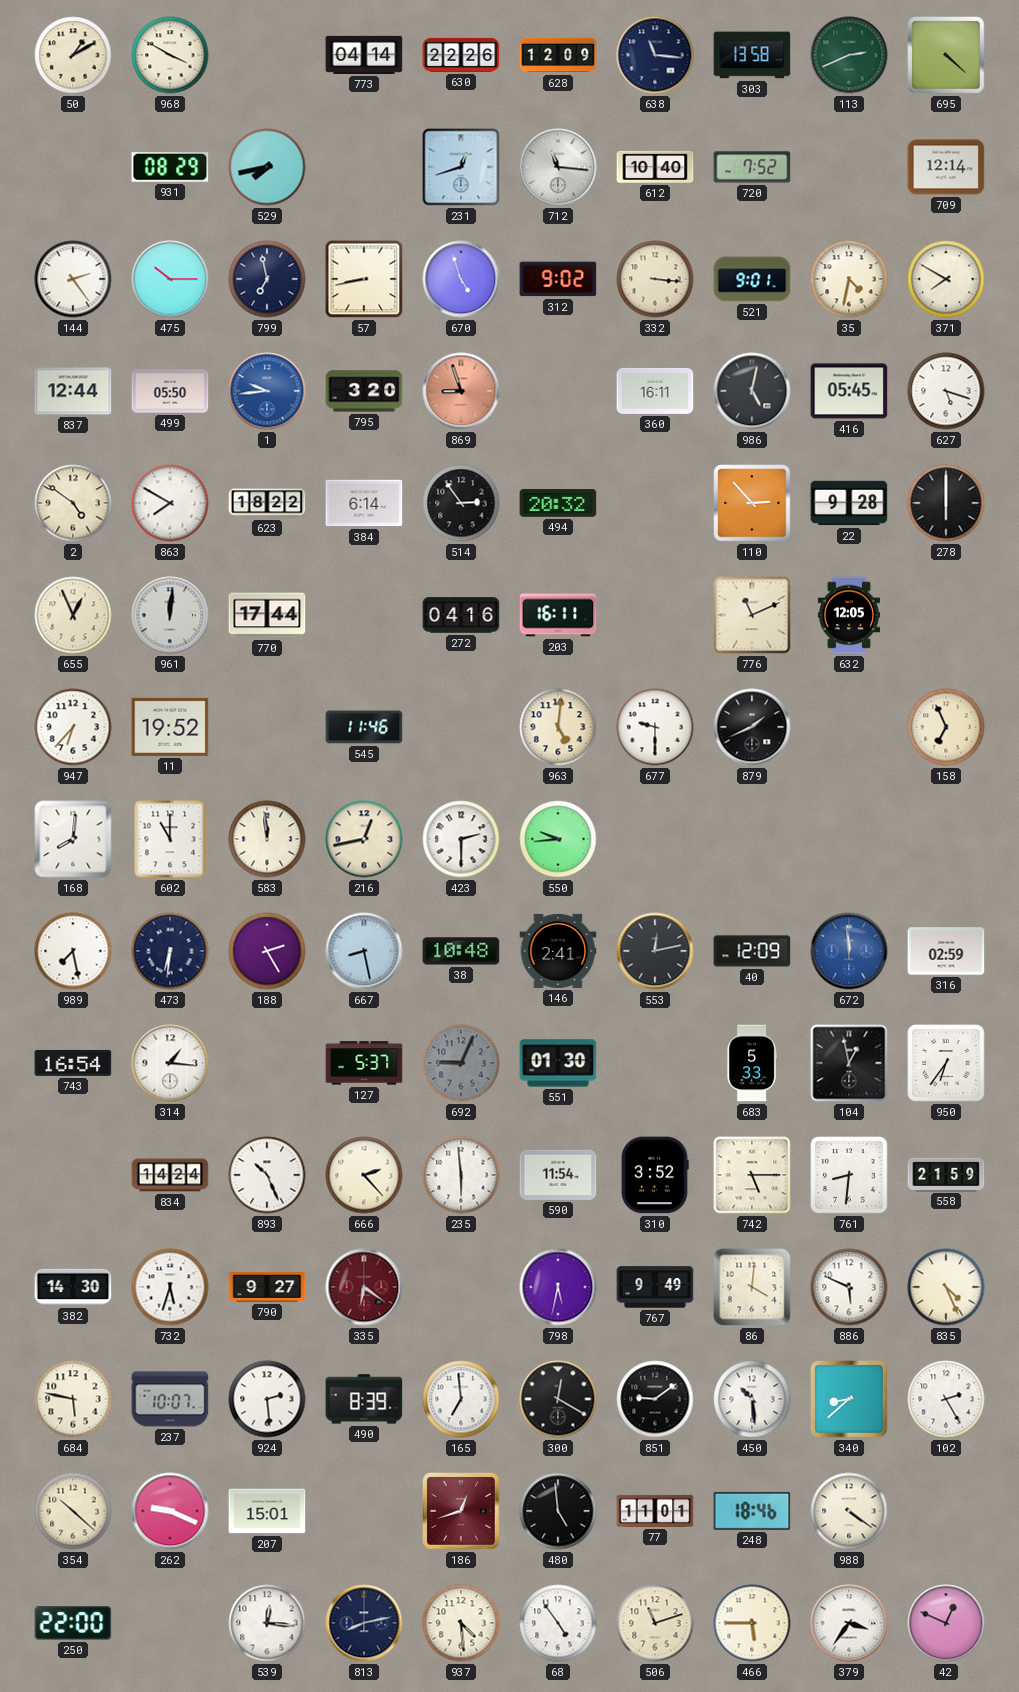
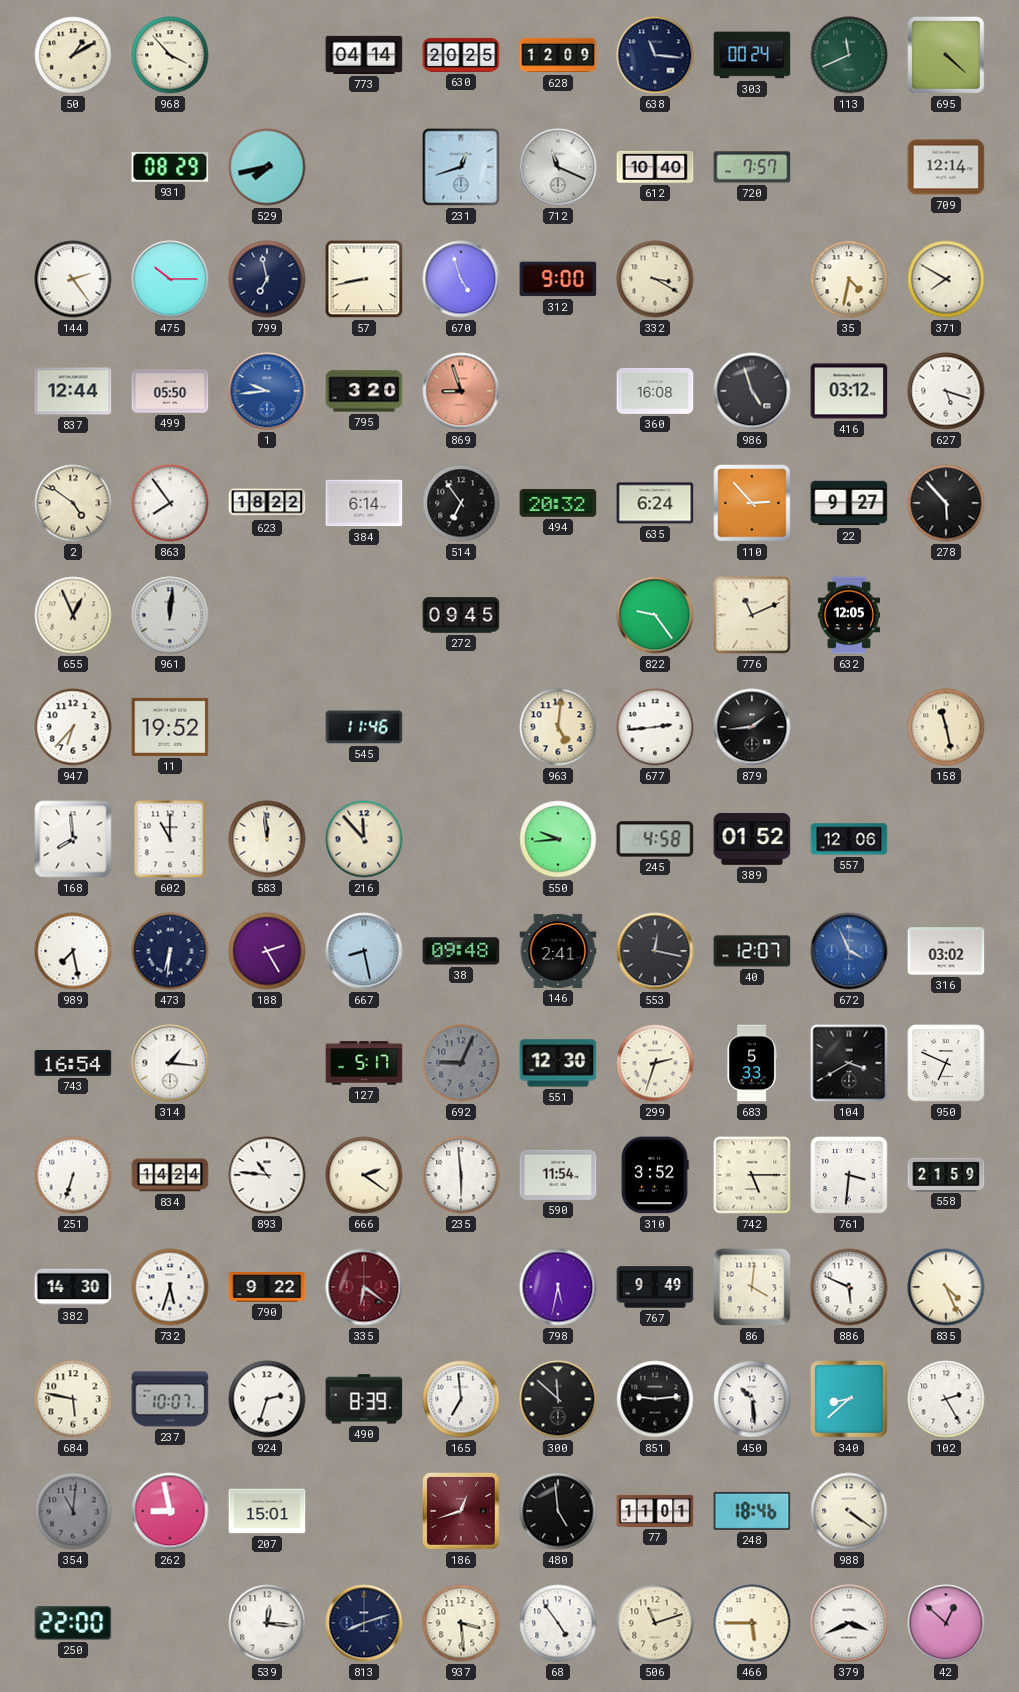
968: 3:50 -> 3:53 (170, 55)
630: 22:26 -> 20:25 (461, 55)
303: 13:58 -> 00:24 (752, 55)
113: 2:41 -> 11:41 (849, 55)
712: 11:16 -> 11:19 (558, 167)
720: 7:52 -> 7:57 (752, 167)
312: 9:02 -> 9:00 (558, 279)
332: 3:16 -> 3:20 (655, 279)
521: 9:01 -> none (752, 279)
360: 16:11 -> 16:08 (655, 391)
986: 5:02 -> 4:57 (752, 391)
416: 05:45 -> 03:12 (849, 391)
863: 7:50 -> 7:54 (170, 503)
514: 2:54 -> 6:54 (461, 503)
635: none -> 6:24 (655, 503)
22: 9:28 -> 9:27 (849, 503)
278: 6:00 -> 5:53 (946, 503)
770: 17:44 -> none (267, 615)
272: 04:16 -> 09:45 (461, 615)
203: 16:11 -> none (558, 615)
822: none -> 9:24 (655, 615)
677: 9:30 -> 2:44 (655, 727)
879: 1:41 -> 1:44 (752, 727)
158: 6:56 -> 11:28 (946, 727)
168: 8:01 -> 7:59 (73, 839)
216: 12:43 -> 11:53 (364, 839)
423: 2:30 -> none (461, 839)
245: none -> 4:58 (655, 839)
389: none -> 01:52 (752, 839)
557: none -> 12:06 (849, 839)
38: 10:48 -> 09:48 (461, 951)
553: 12:13 -> 12:17 (655, 951)
40: 12:09 -> 12:07 (752, 951)
672: 11:59 -> 3:56 (849, 951)
316: 02:59 -> 03:02 (946, 951)
127: 5:37 -> 5:17 (364, 1063)
551: 01:30 -> 12:30 (558, 1063)
299: none -> 2:33 (655, 1063)
104: 12:58 -> 3:40 (849, 1063)
950: 6:36 -> 6:49 (946, 1063)
251: none -> 6:33 (73, 1175)
893: 10:26 -> 10:46 (267, 1175)
666: 2:23 -> 2:21 (364, 1175)
761: 8:31 -> 3:31 (849, 1175)
790: 9:27 -> 9:22 (267, 1287)
924: 2:29 -> 2:33 (267, 1399)
300: 12:20 -> 11:52 (558, 1399)
851: 9:09 -> 9:14 (655, 1399)
354: 10:22 -> 11:01 (73, 1511)
354 dial: cream -> grey (73, 1511)
262: 9:19 -> 8:58 (170, 1511)
813: 8:13 -> 8:12 (364, 1623)
937: 4:29 -> 3:29 (461, 1623)
379: 3:36 -> 3:41 (849, 1623)
42: 12:49 -> 12:52 (946, 1623)
